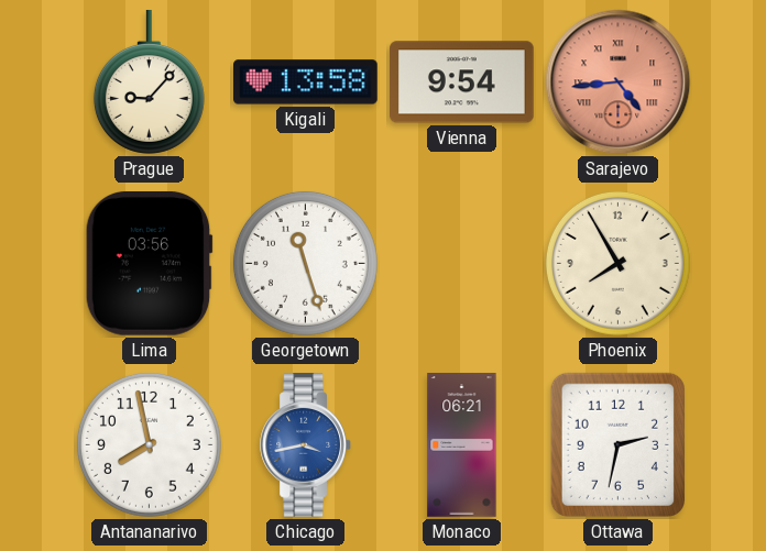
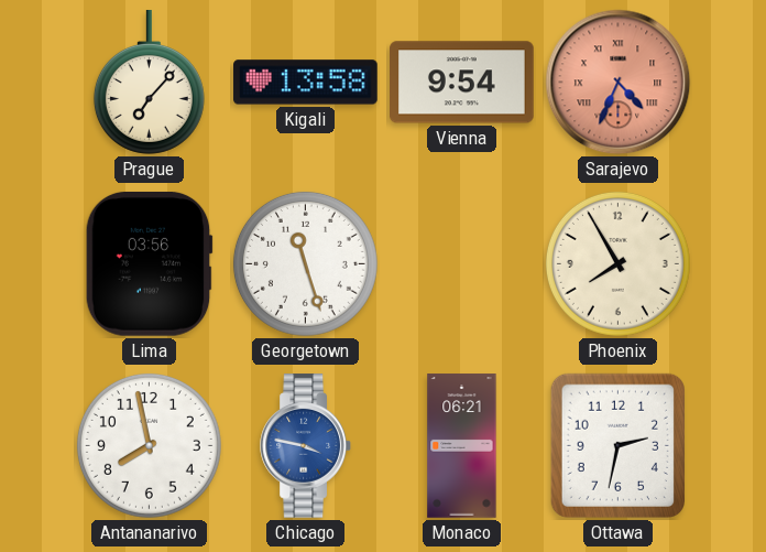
Prague: 9:07 -> 7:07 (149, 83)
Sarajevo: 4:44 -> 4:34 (619, 83)
Chicago: 3:43 -> 3:47 (306, 446)
